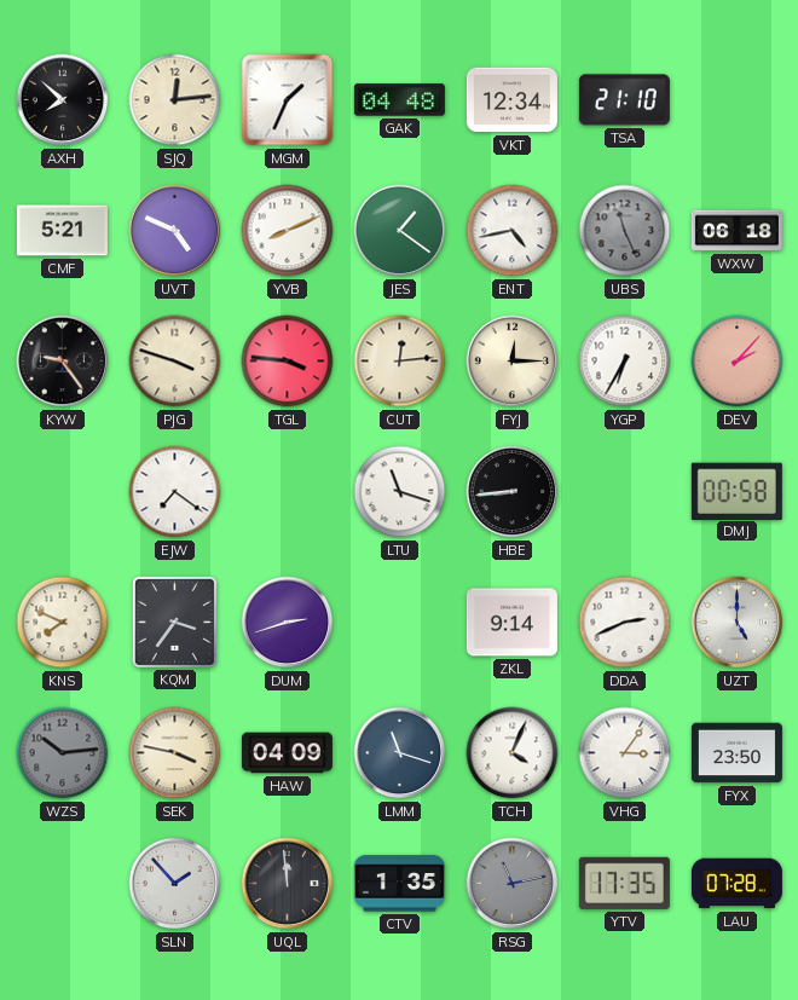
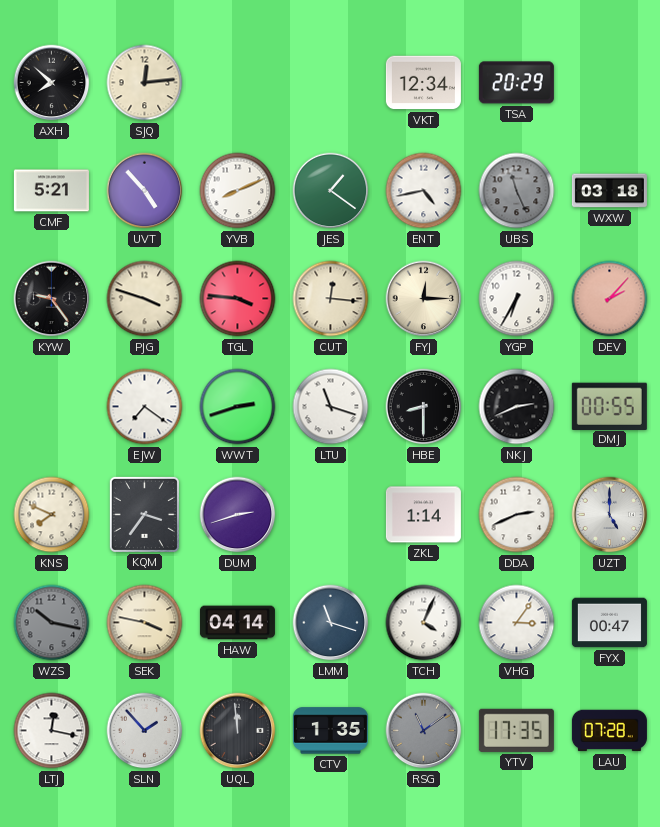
MGM: 1:34 -> none (288, 100)
GAK: 04:48 -> none (399, 100)
TSA: 21:10 -> 20:29 (516, 83)
UVT: 4:49 -> 4:53 (145, 191)
WXW: 06:18 -> 03:18 (609, 191)
CUT: 12:14 -> 12:16 (331, 299)
WWT: none -> 2:42 (238, 407)
HBE: 8:44 -> 8:30 (424, 407)
NKJ: none -> 2:41 (517, 407)
DMJ: 00:58 -> 00:55 (609, 406)
ZKL: 9:14 -> 1:14 (423, 515)
WZS: 10:14 -> 10:17 (52, 623)
HAW: 04:09 -> 04:14 (237, 623)
FYX: 23:50 -> 00:47 (609, 623)
LTJ: none -> 12:17 (52, 731)
RSG: 11:13 -> 11:09 (424, 731)
